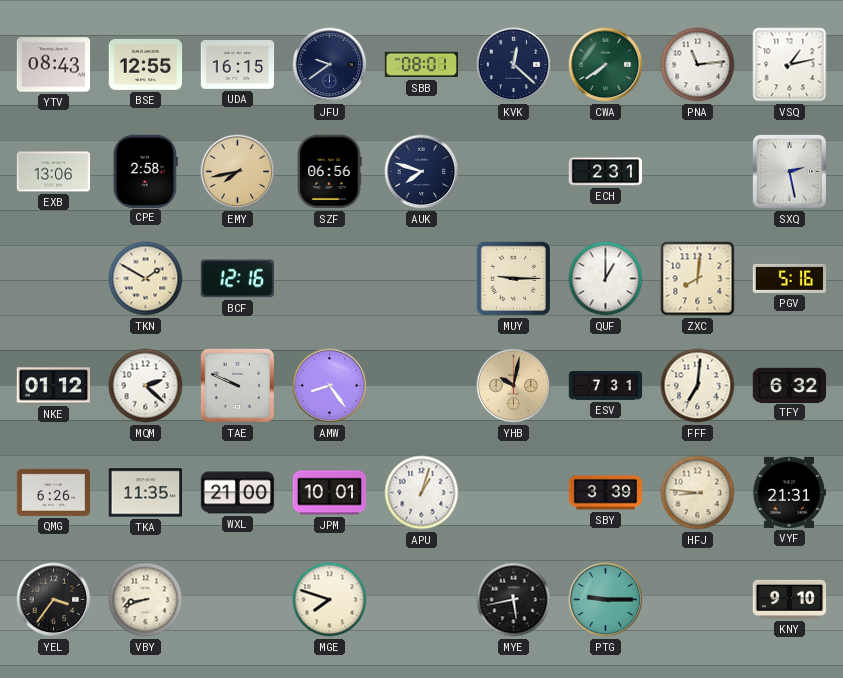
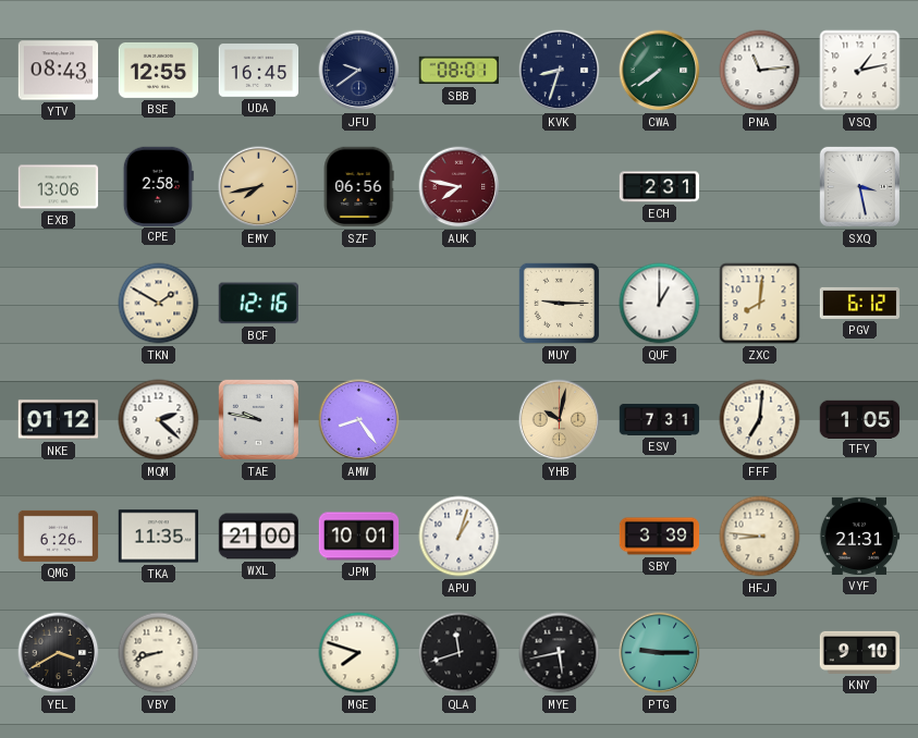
UDA: 16:15 -> 16:45 (259, 71)
KVK: 12:22 -> 8:33 (560, 71)
AUK: 7:48 -> 7:47 (460, 187)
AUK dial: navy -> burgundy (460, 187)
SXQ: 2:28 -> 3:28 (859, 186)
PGV: 5:16 -> 6:12 (860, 303)
TAE: 9:49 -> 9:47 (258, 419)
TFY: 6:32 -> 1:05 (860, 419)
YEL: 3:36 -> 3:40 (59, 653)
QLA: none -> 11:42 (460, 653)
